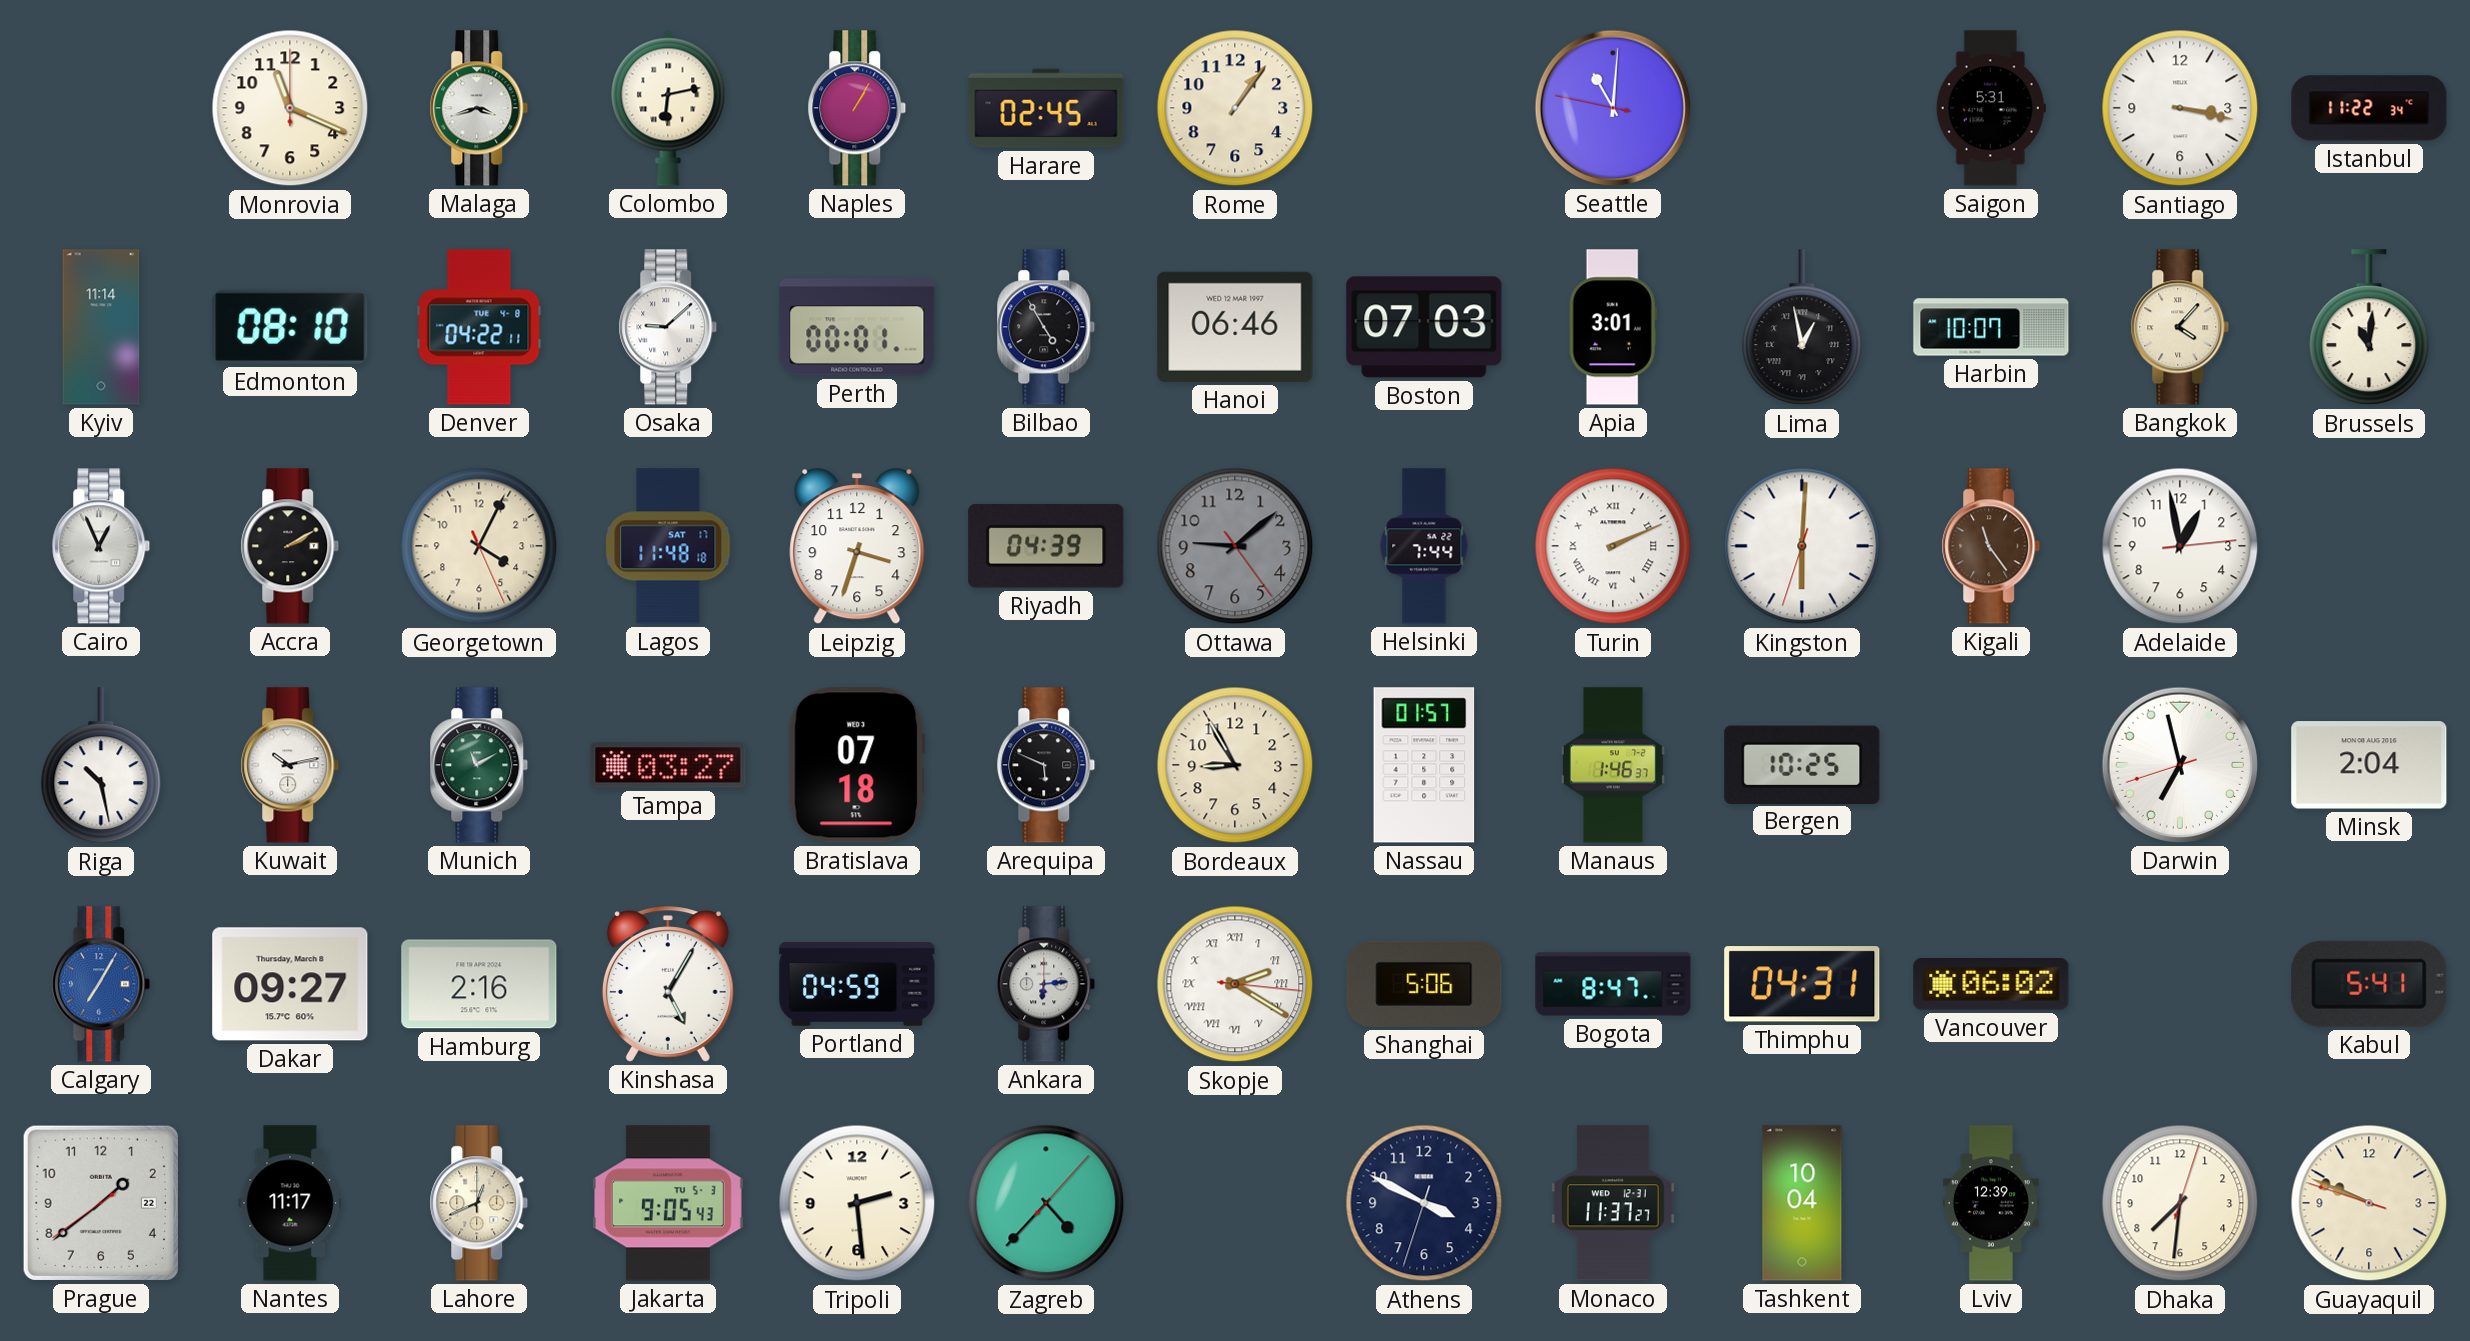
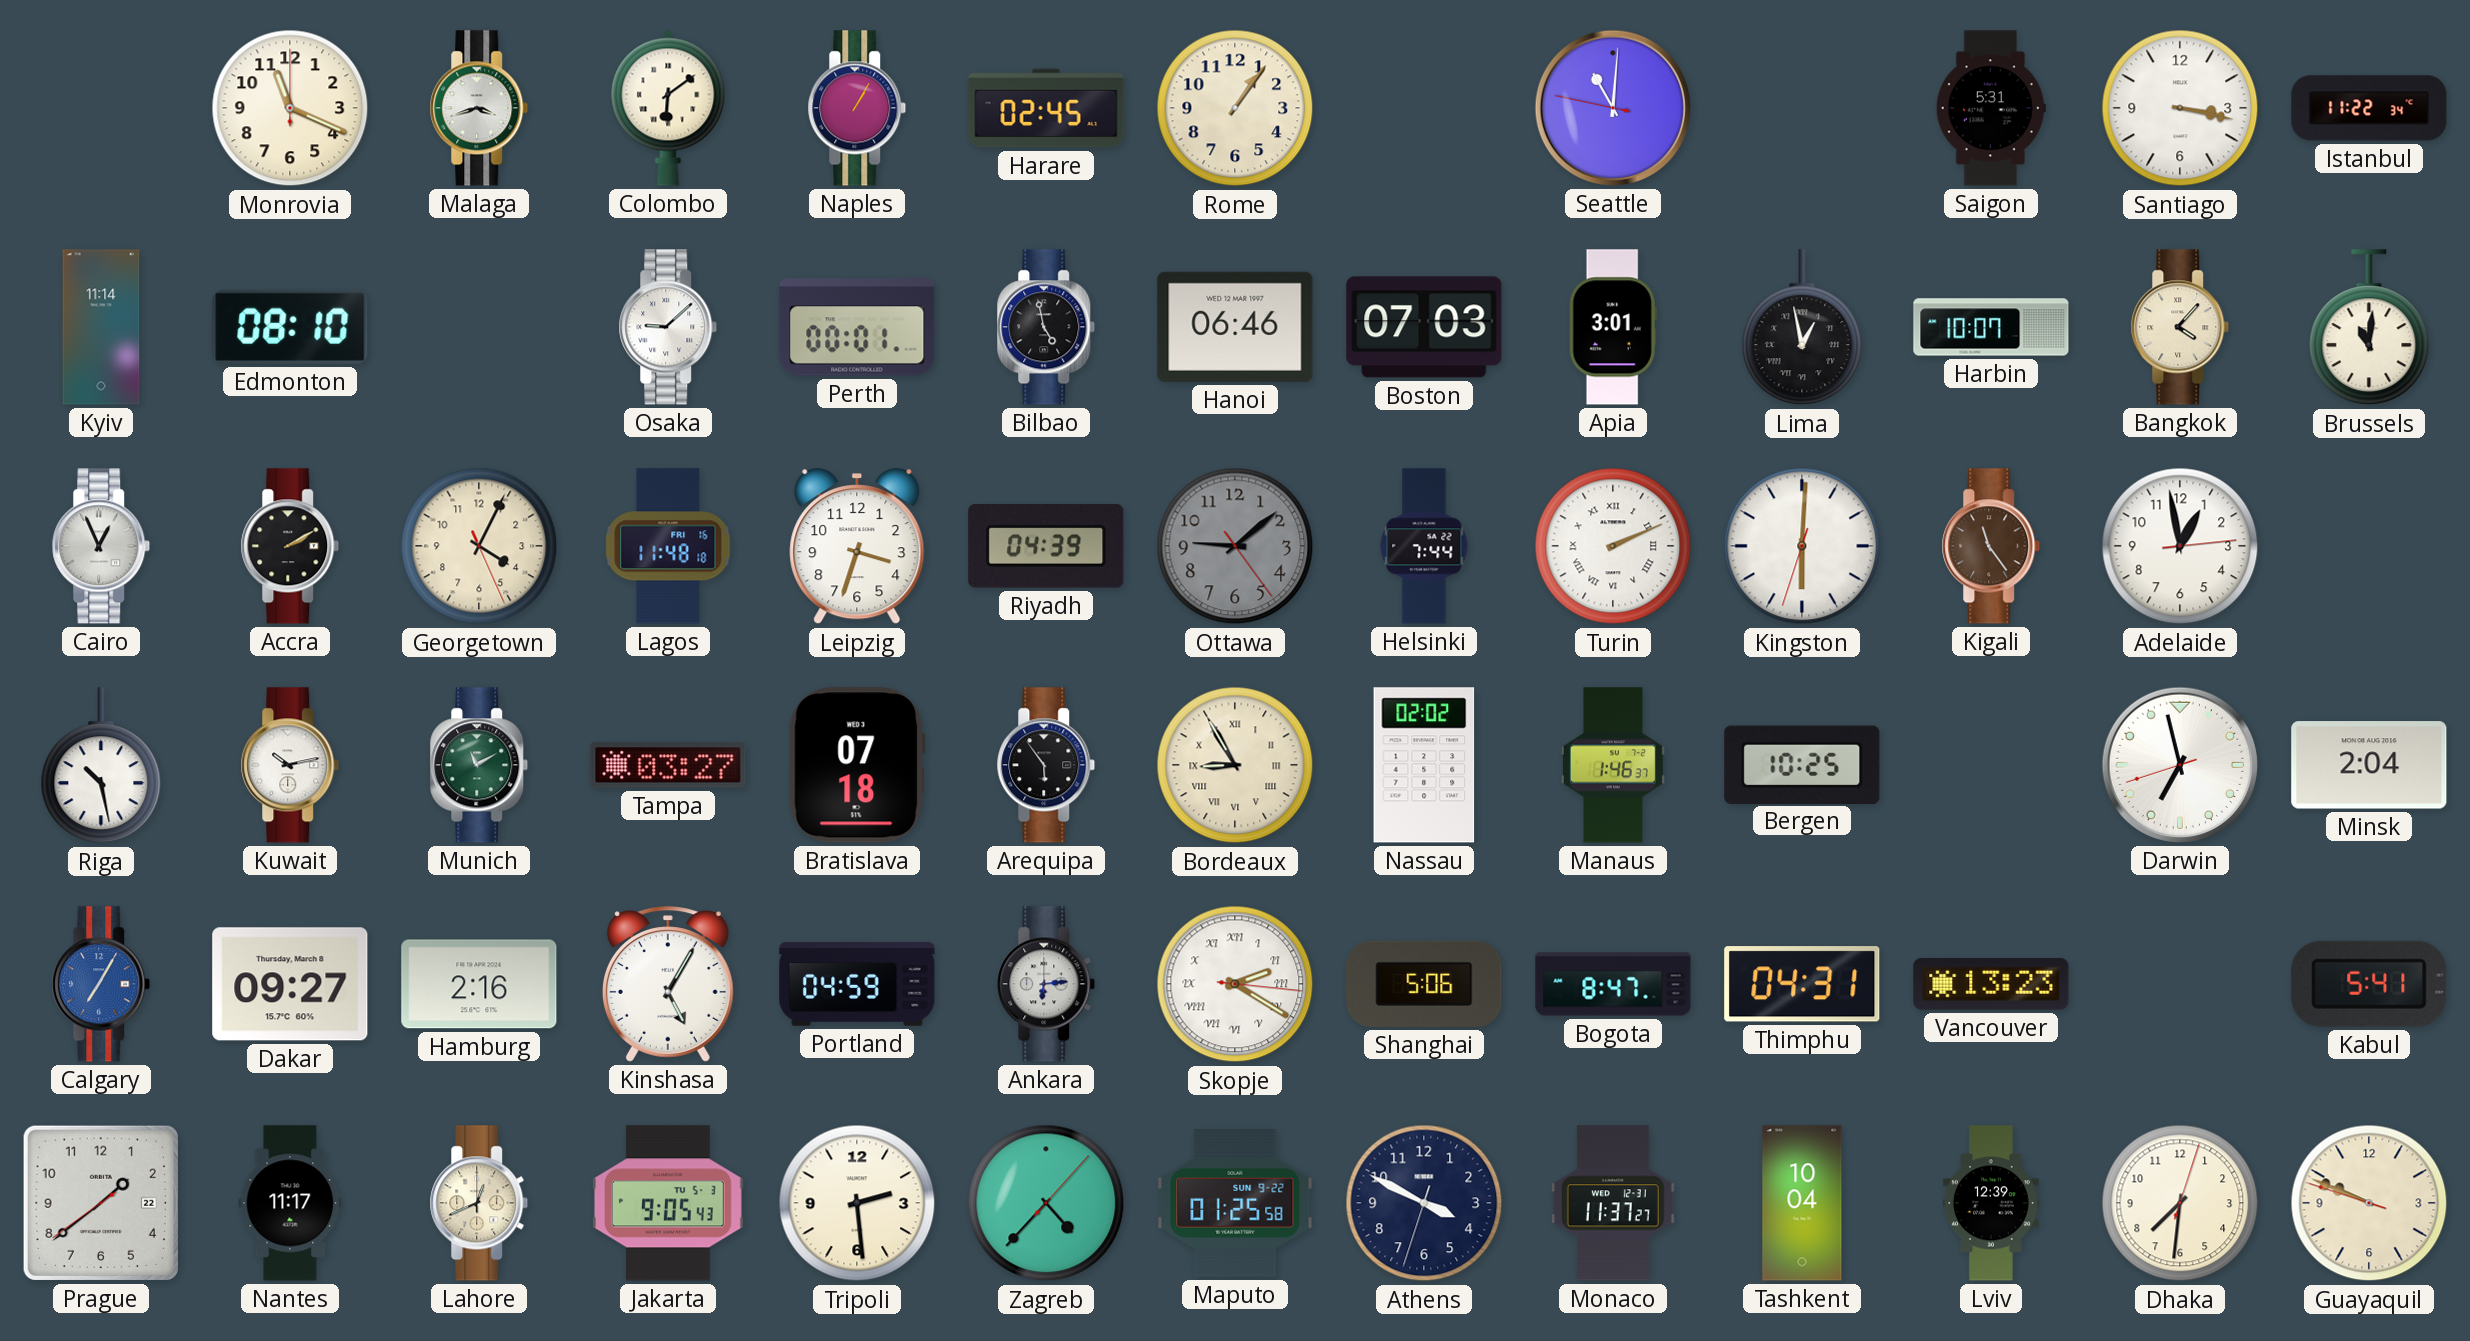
Colombo: 6:13 -> 6:09 (668, 108)
Denver: 04:22 -> none (479, 327)
Bilbao: 4:55 -> 4:58 (1046, 327)
Lagos date: SAT 17 -> FRI 16 (668, 546)
Arequipa: 5:49 -> 5:54 (1046, 765)
Bordeaux numerals: Arabic -> Roman (1235, 765)
Nassau: 01:57 -> 02:02 (1424, 765)
Vancouver: 06:02 -> 13:23 (1991, 984)
Maputo: none -> 01:25 (1235, 1204)
